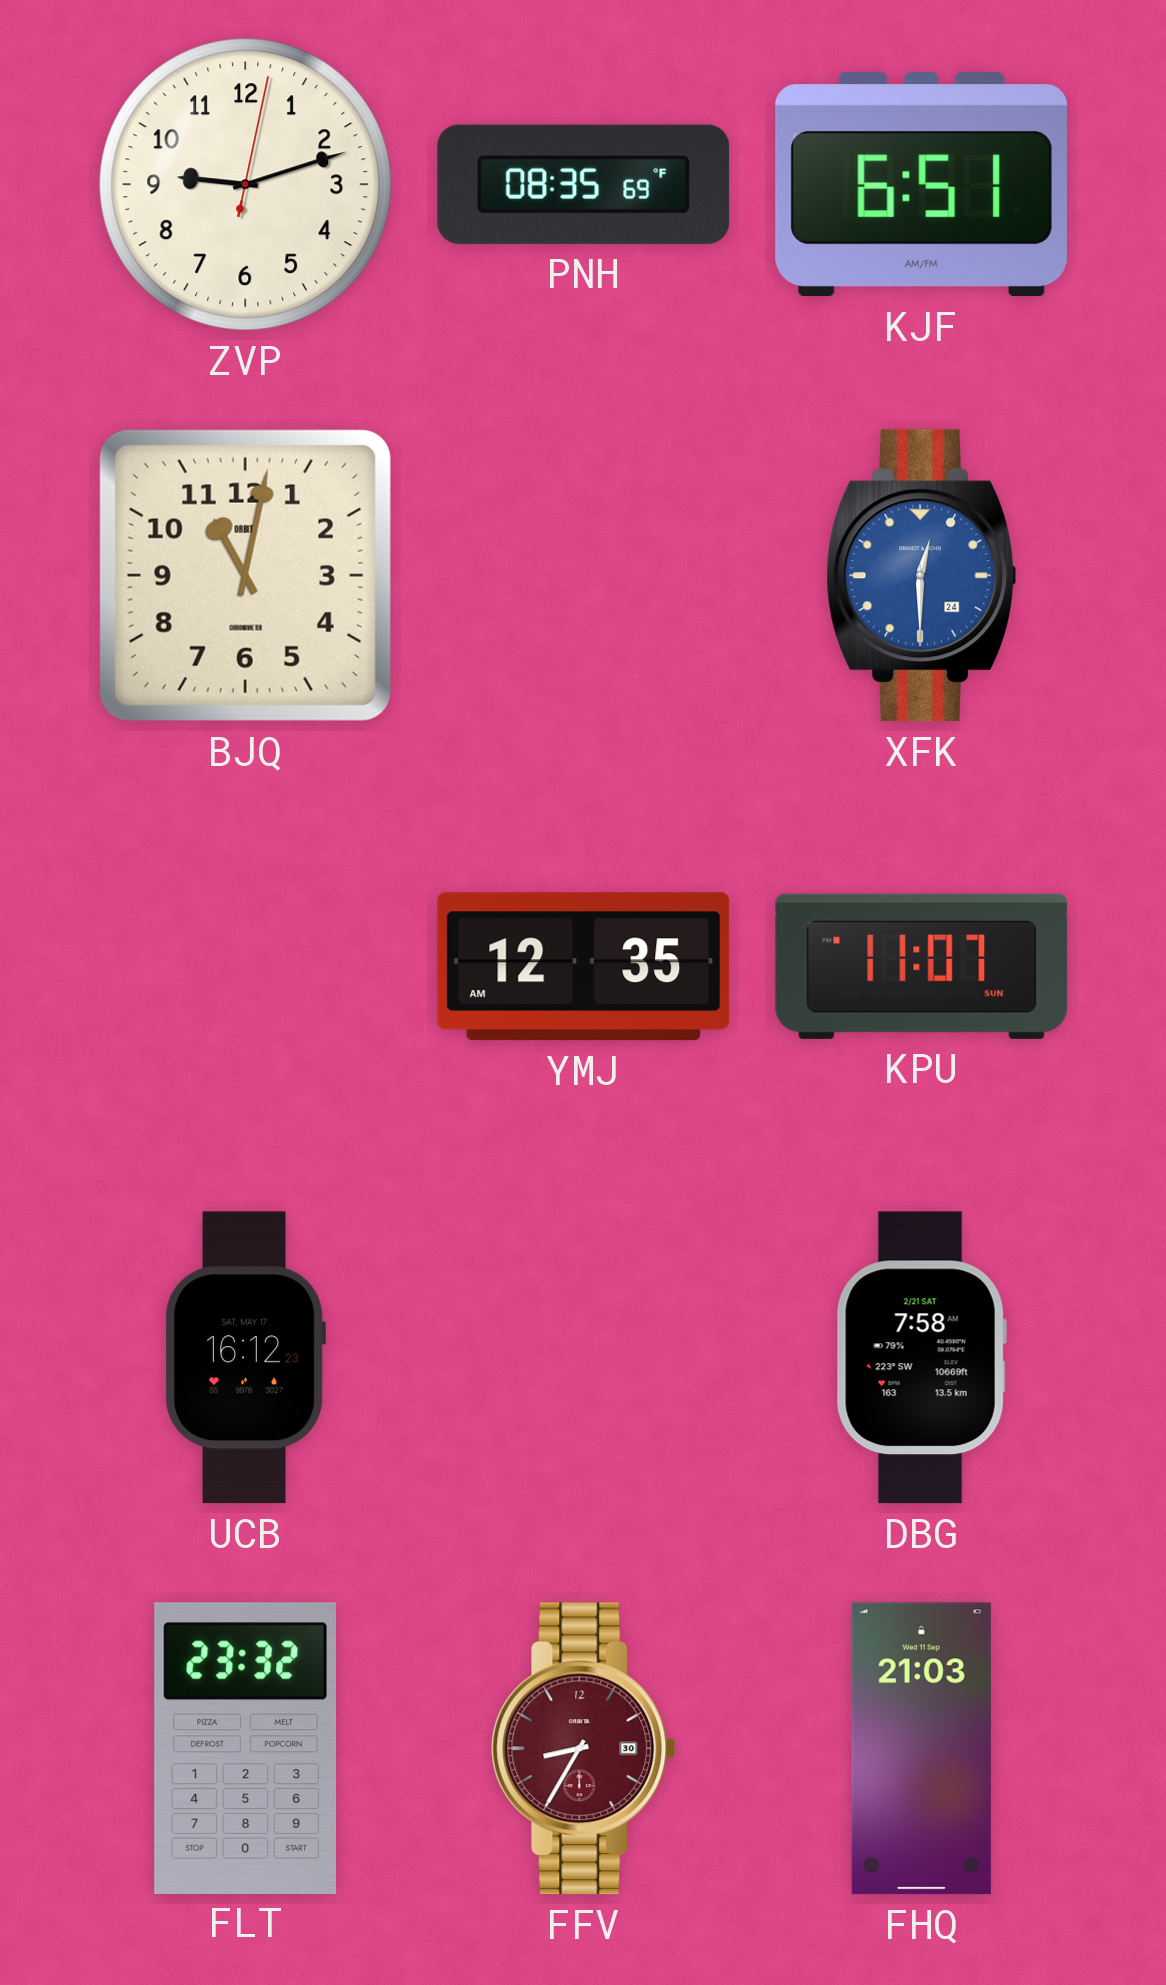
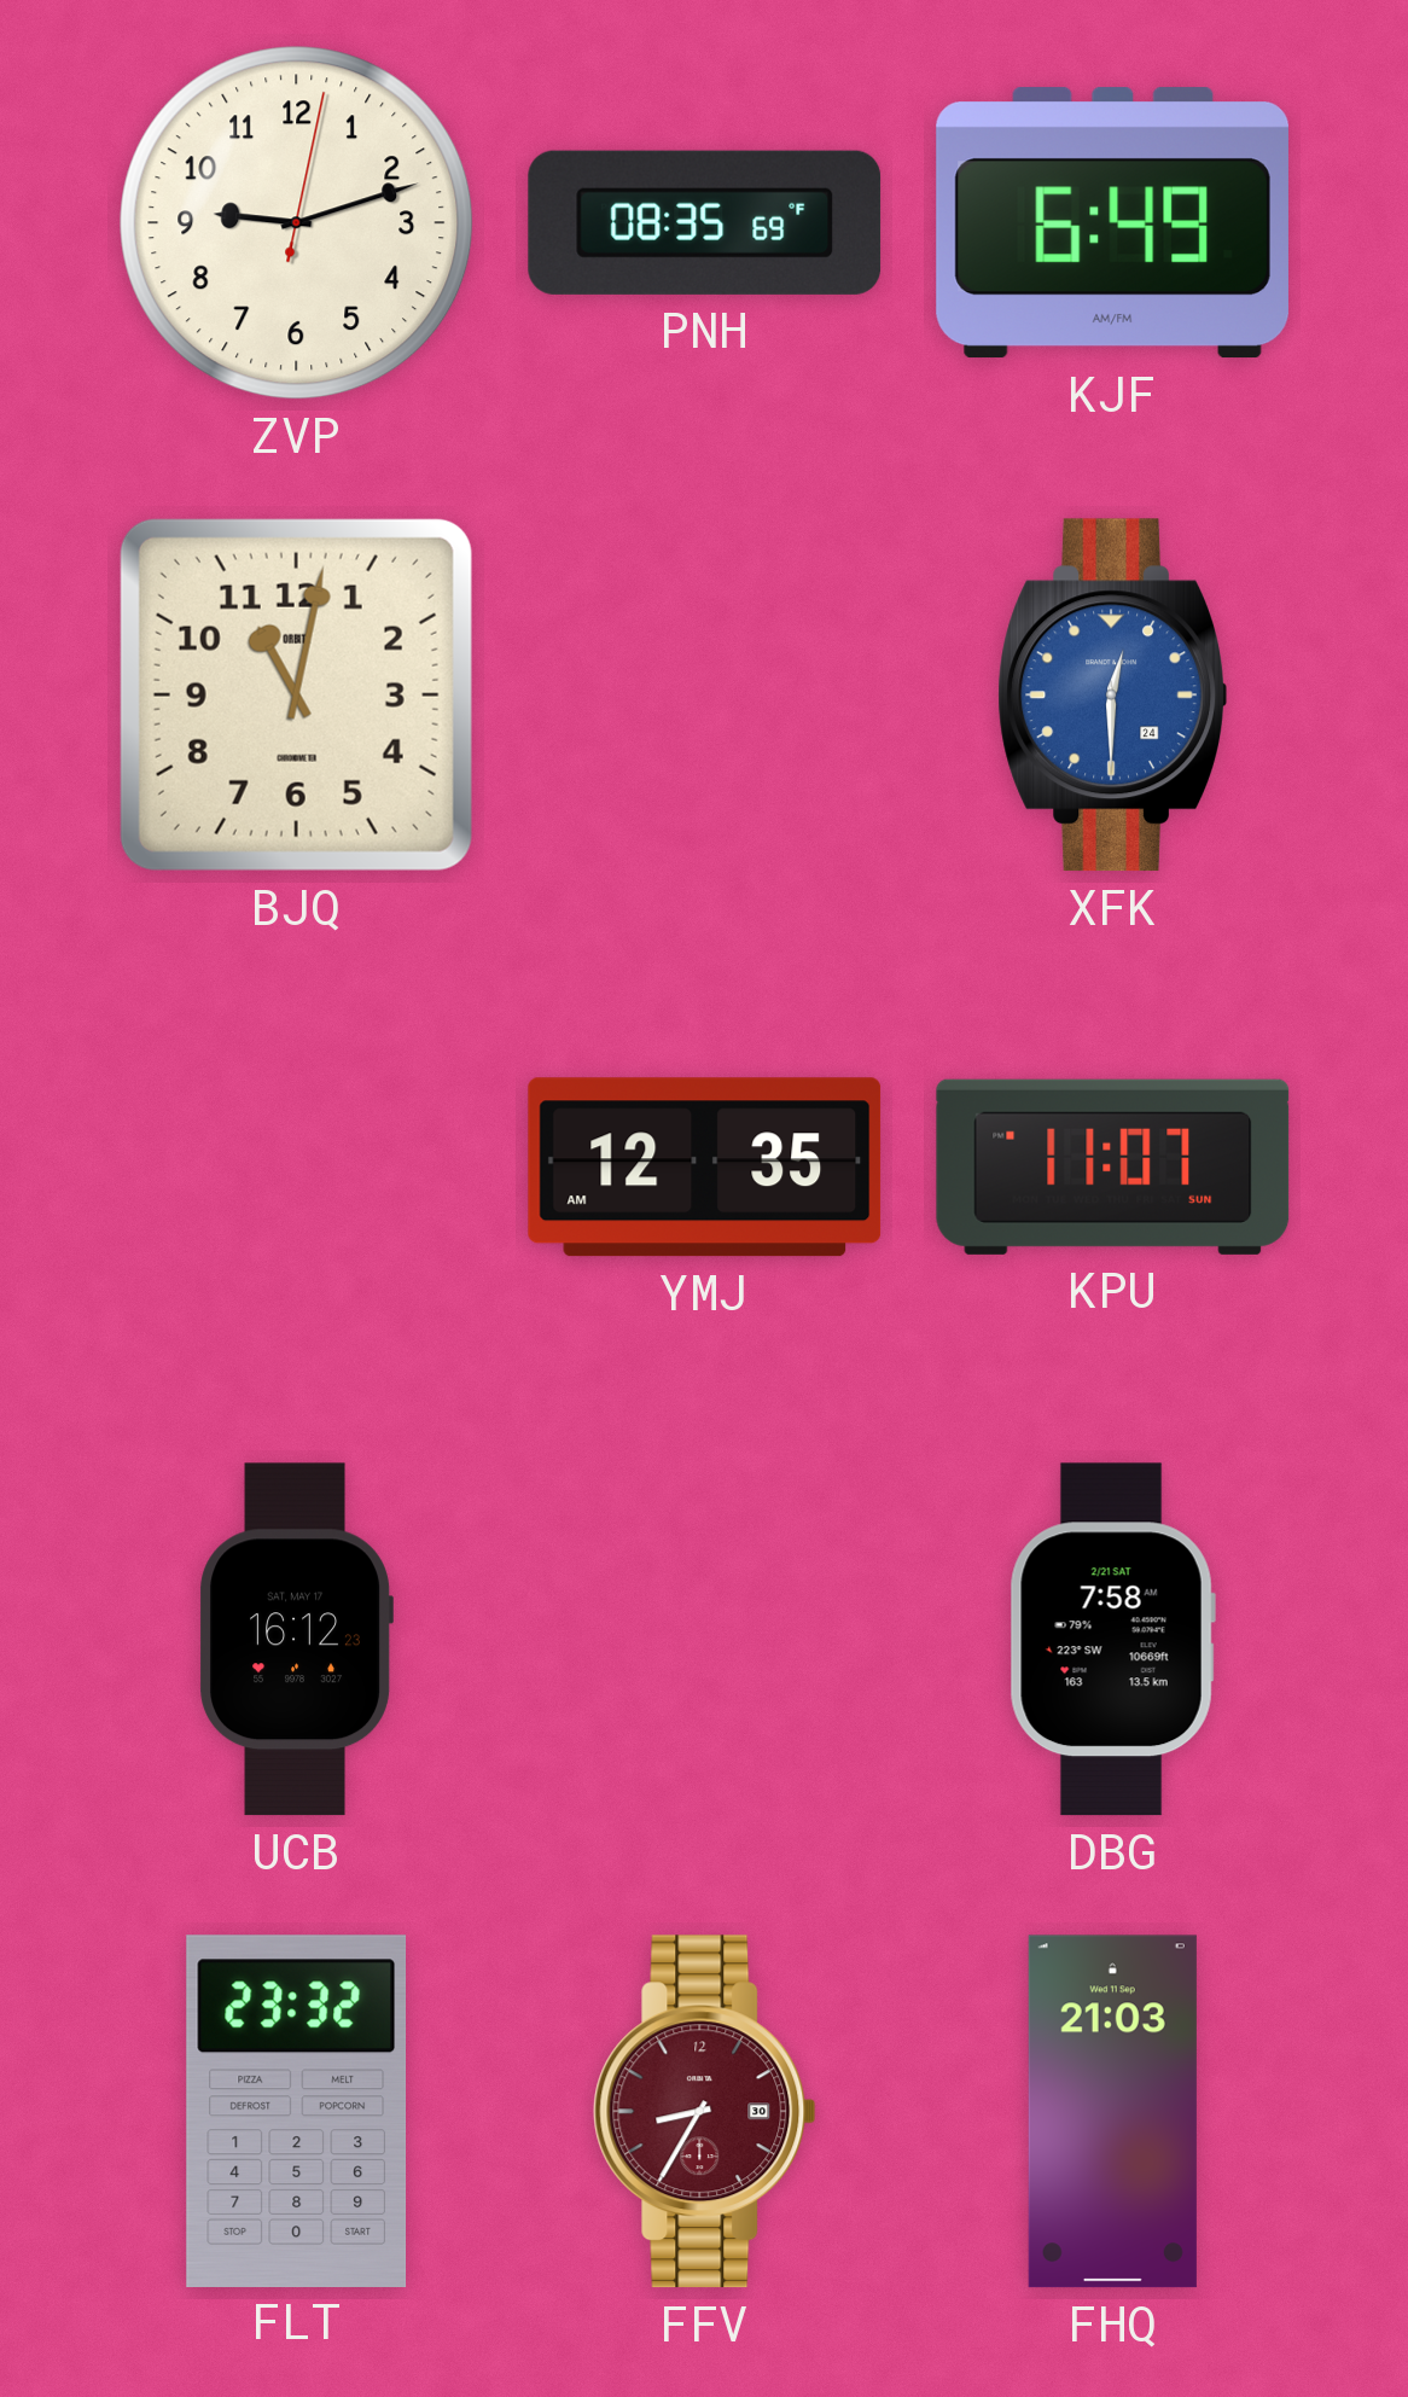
KJF: 6:51 -> 6:49 (1112, 223)
